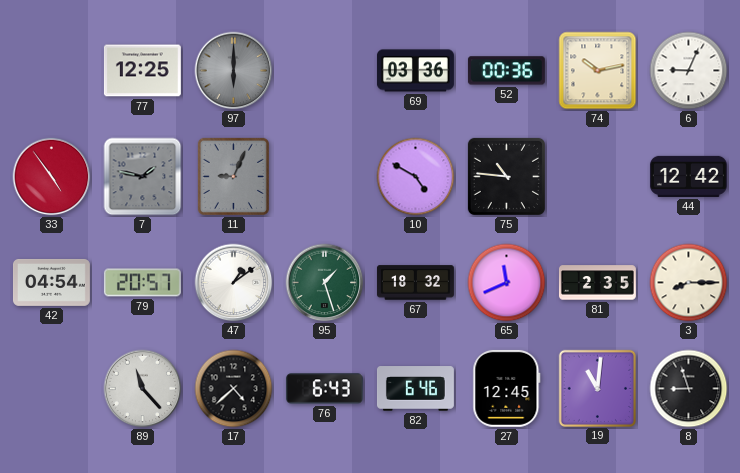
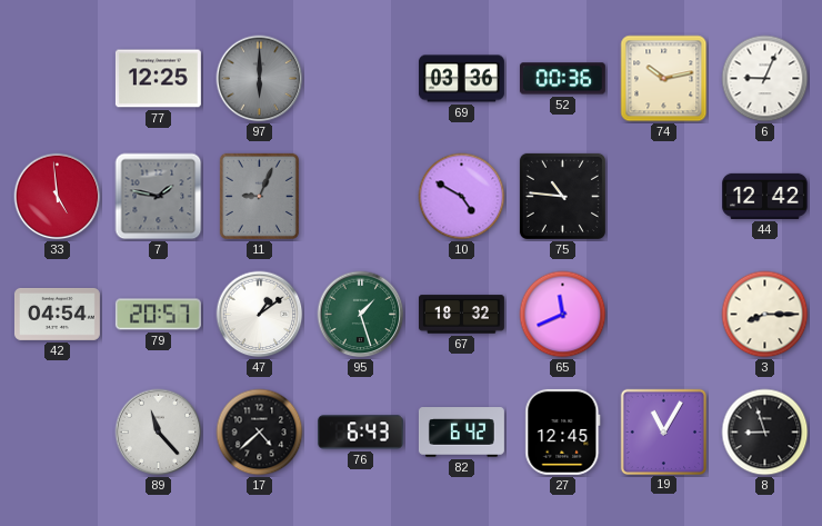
33: 4:54 -> 4:59 (58, 197)
81: 2:35 -> none (597, 283)
82: 6:46 -> 6:42 (461, 433)
19: 11:01 -> 11:05 (663, 431)
